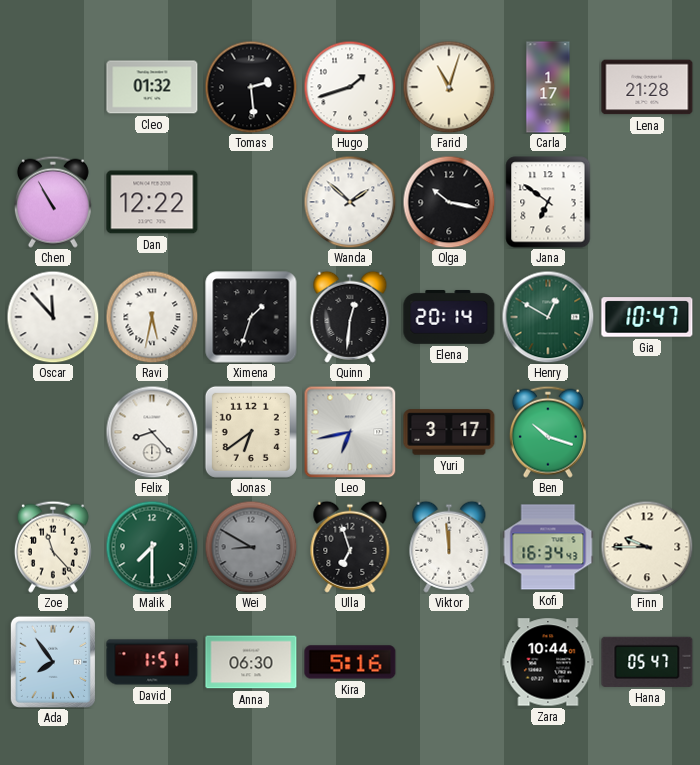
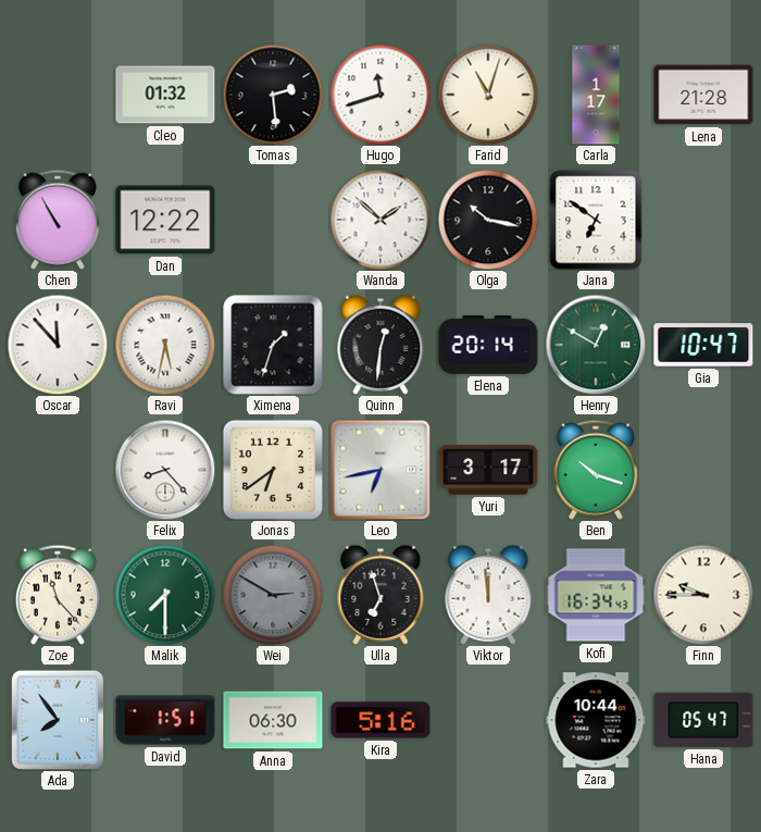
Hugo: 1:42 -> 11:42 (380, 95)
Wei: 8:50 -> 2:50 (273, 595)
